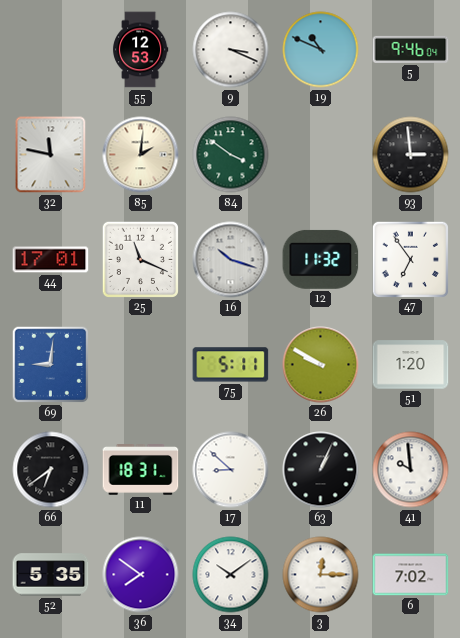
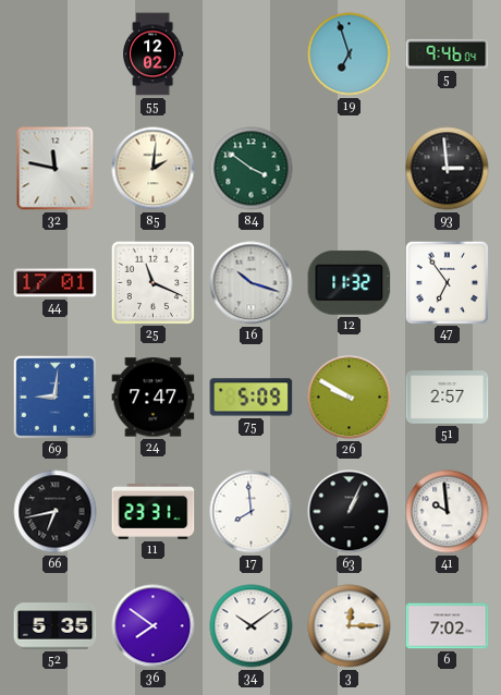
55: 12:53 -> 12:02 (152, 54)
9: 3:19 -> none (231, 50)
19: 10:49 -> 6:57 (350, 54)
24: none -> 7:47 (154, 398)
75: 5:11 -> 5:09 (252, 398)
51: 1:20 -> 2:57 (448, 398)
66: 6:39 -> 6:43 (56, 512)
11: 18:31 -> 23:31 (154, 512)
17: 8:52 -> 7:59 (252, 512)
